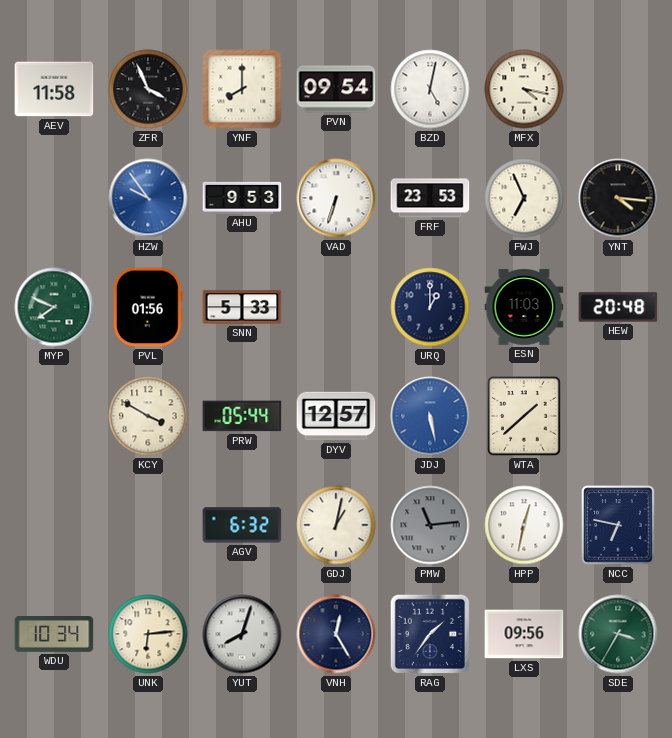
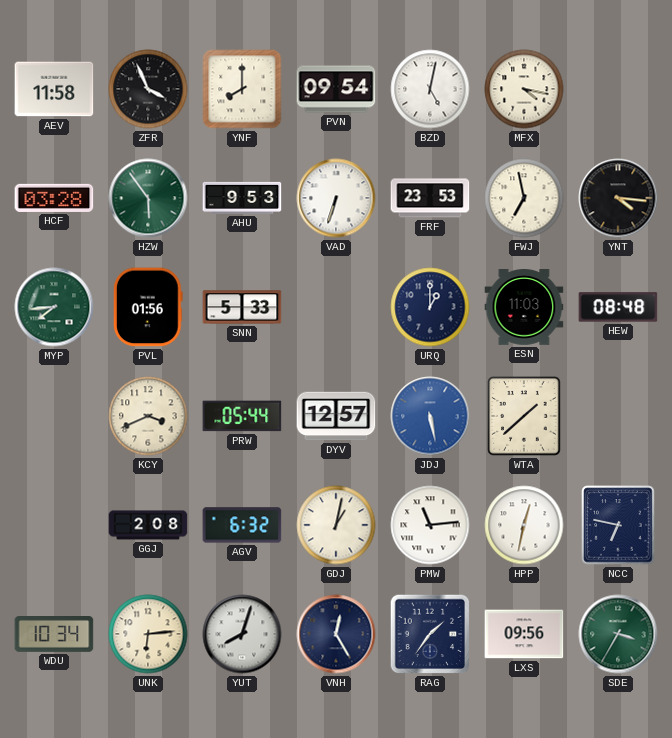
HCF: none -> 03:28 (54, 198)
HZW: 9:54 -> 5:54 (148, 198)
HZW dial: blue -> green (148, 198)
FWJ: 6:56 -> 6:58 (524, 198)
MYP: 7:49 -> 7:44 (54, 307)
HEW: 20:48 -> 08:48 (618, 307)
KCY: 3:50 -> 3:41 (148, 416)
GGJ: none -> 2:08 (148, 525)
PMW dial: grey -> white (430, 525)
